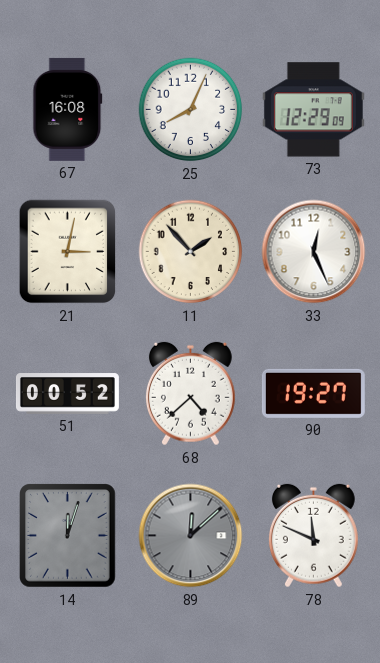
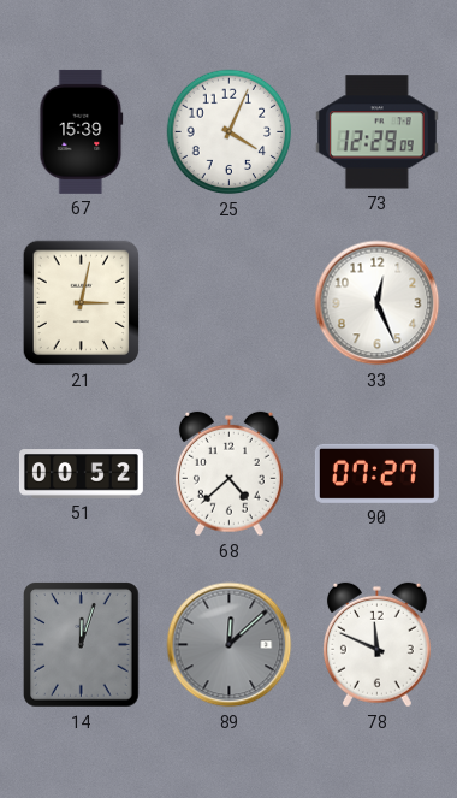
67: 16:08 -> 15:39 (82, 131)
25: 8:04 -> 4:04 (230, 132)
11: 1:53 -> none (191, 252)
90: 19:27 -> 07:27 (376, 473)
